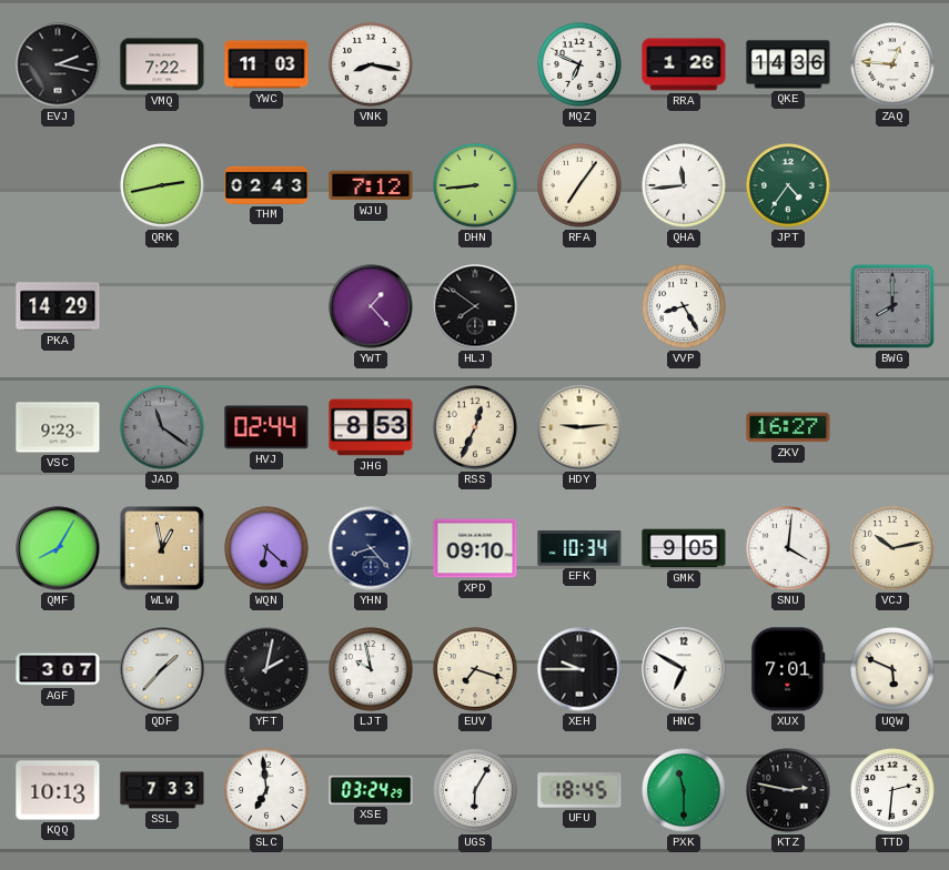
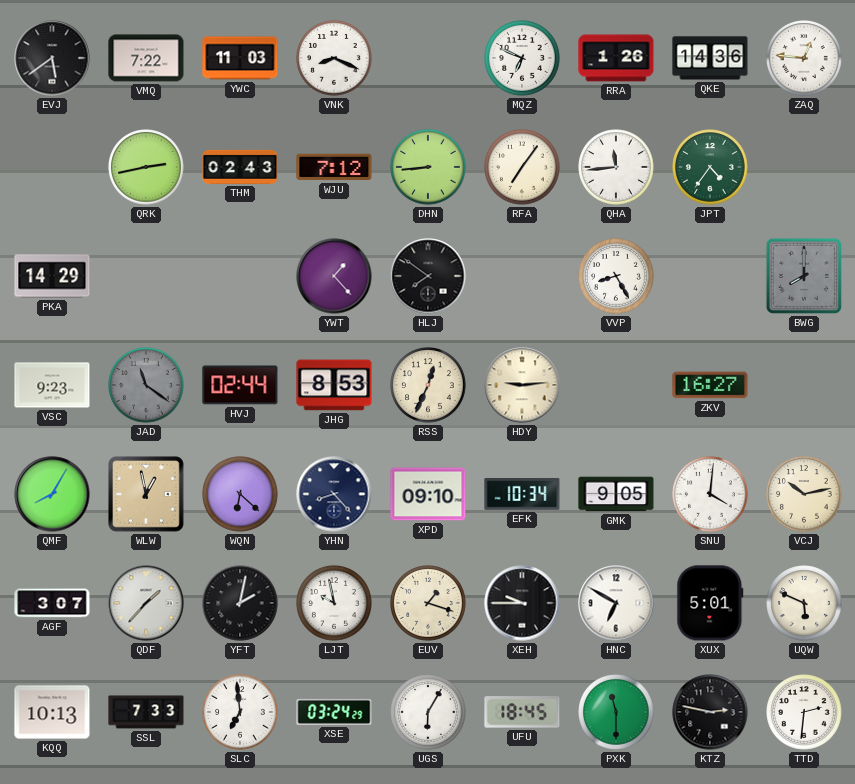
EVJ: 2:17 -> 5:39 (52, 58)
VNK: 8:17 -> 8:19 (334, 58)
EUV: 7:18 -> 1:18 (428, 603)
XUX: 7:01 -> 5:01 (710, 603)
